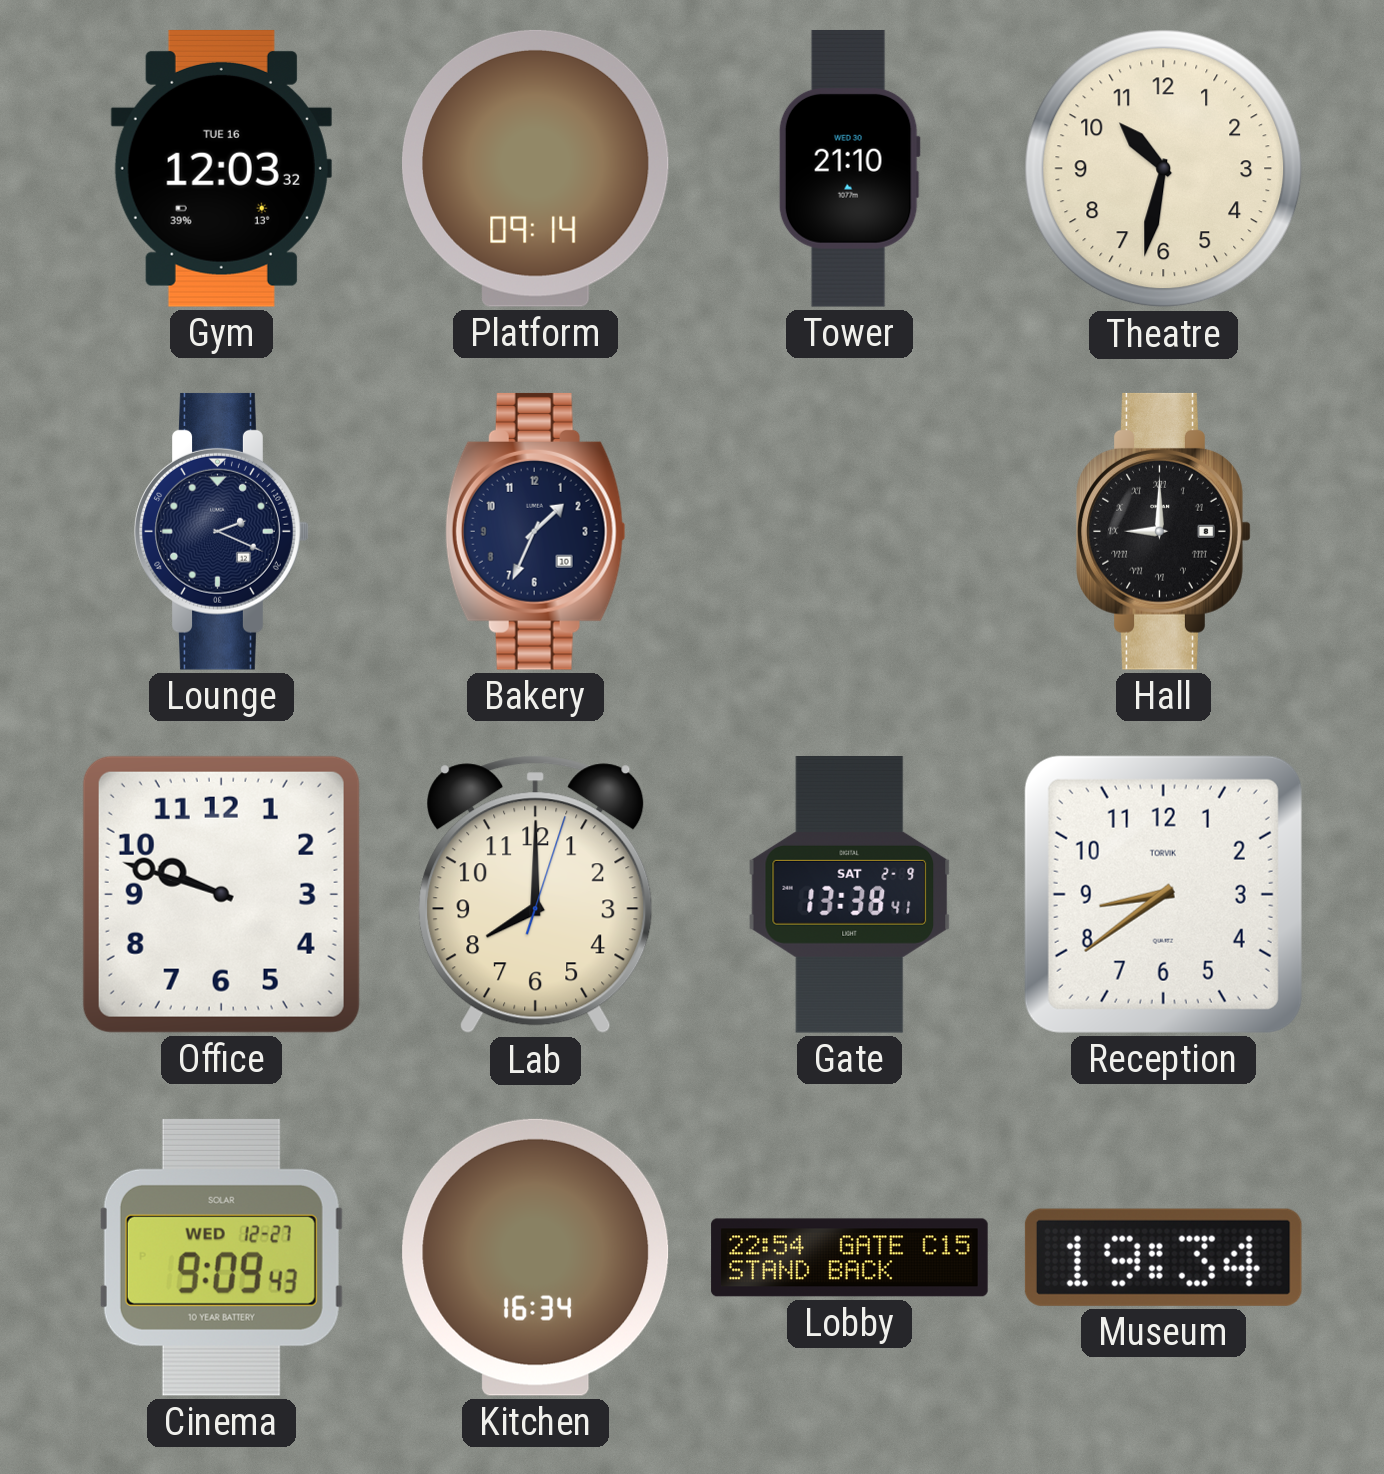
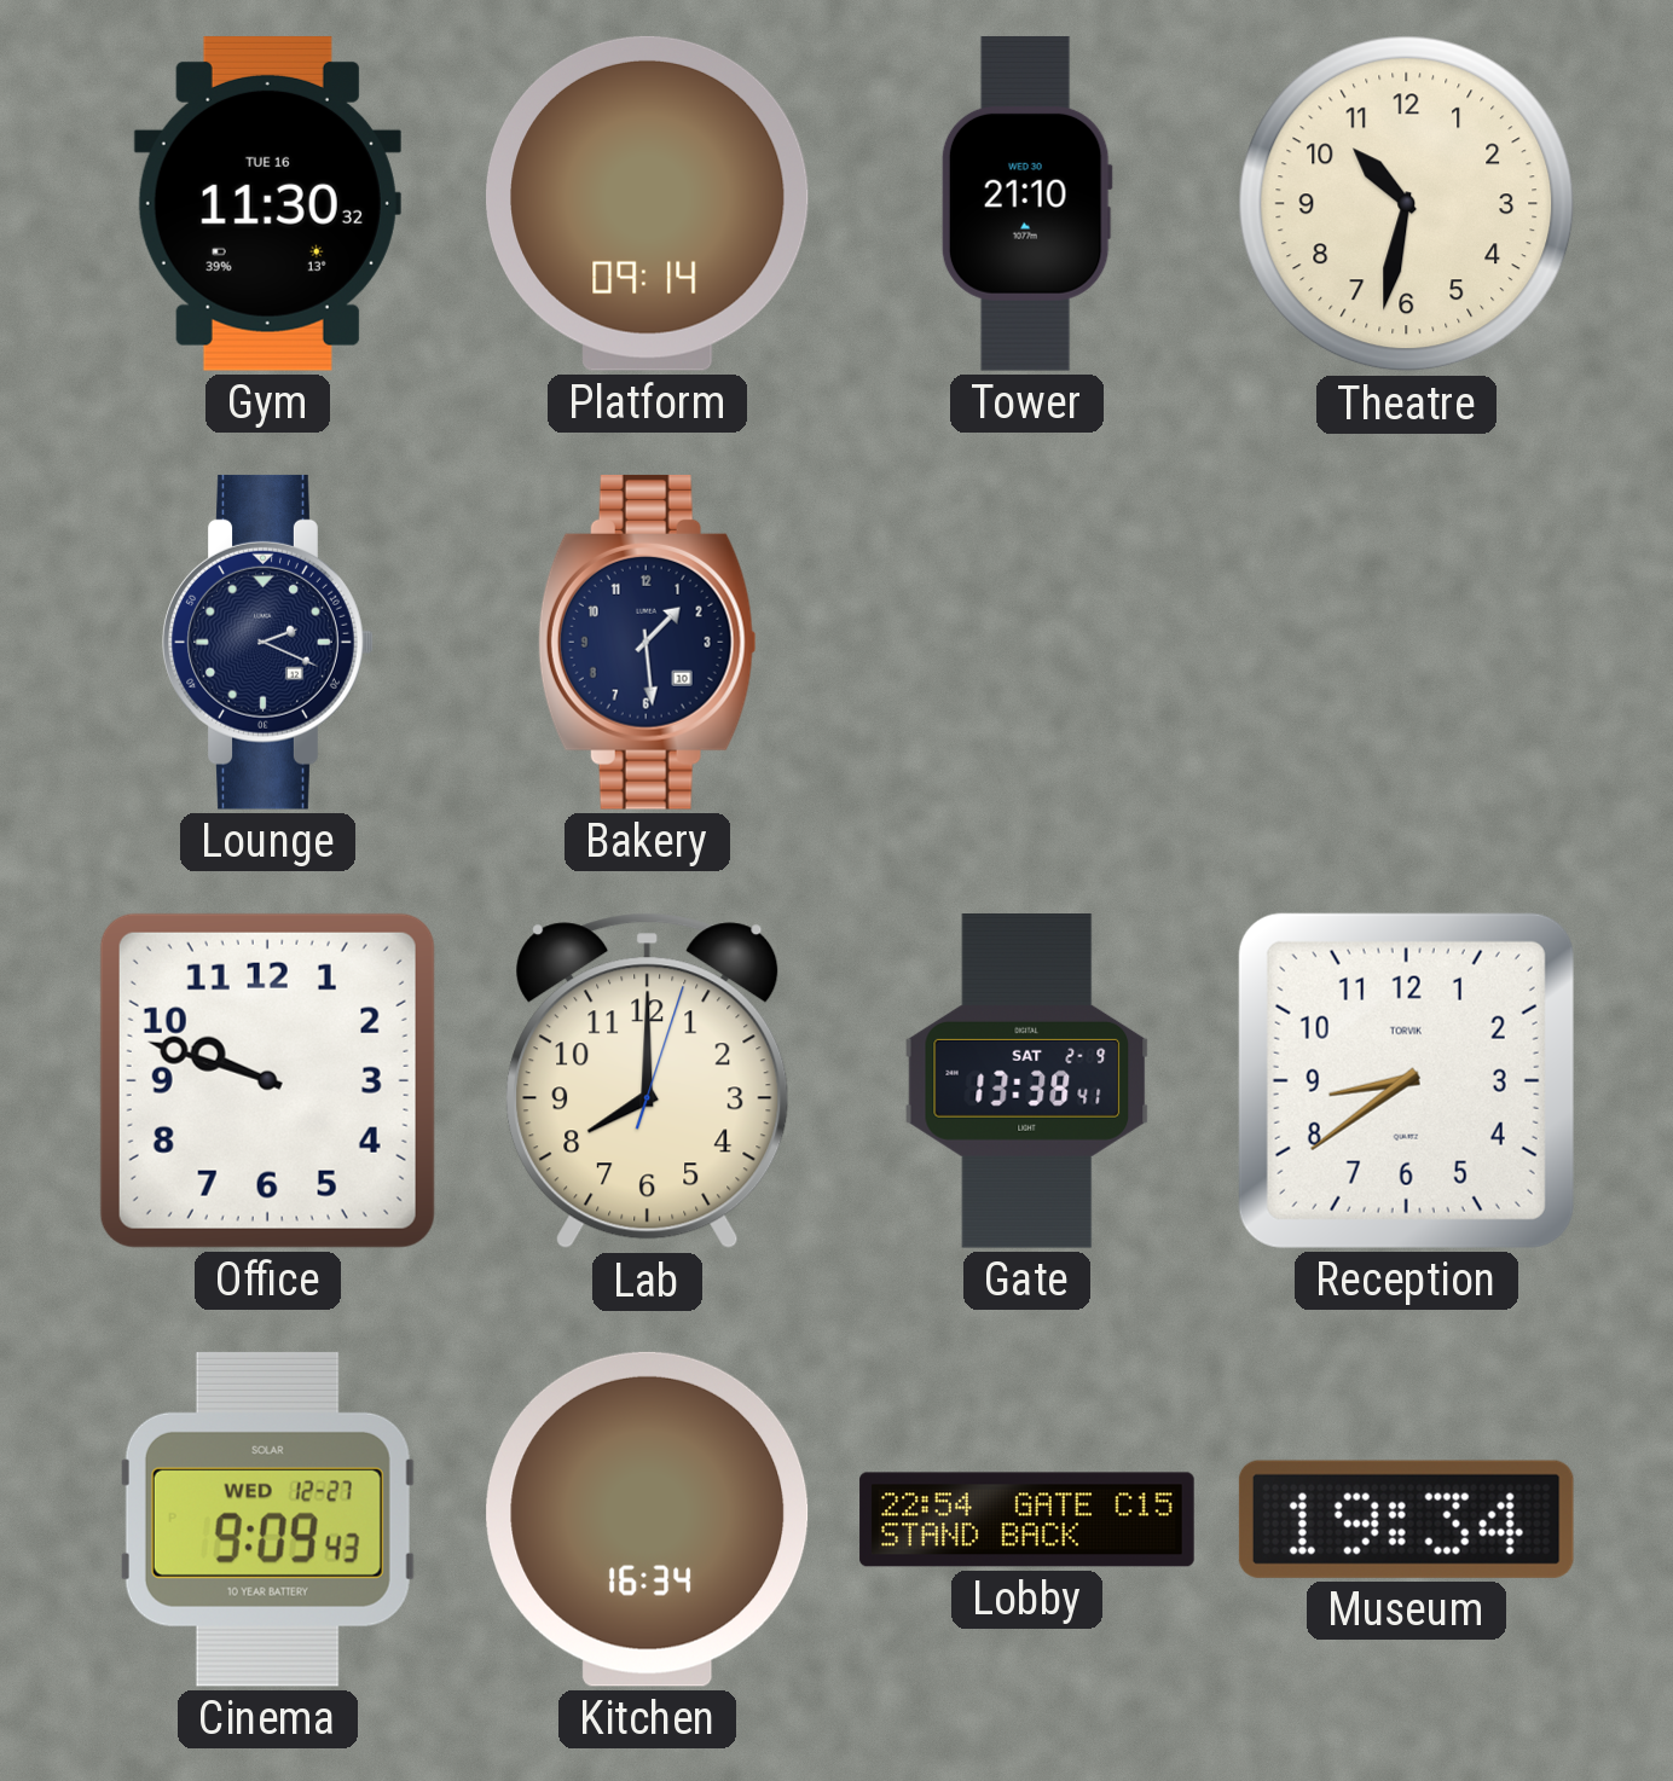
Gym: 12:03 -> 11:30 (267, 203)
Bakery: 1:34 -> 1:29 (647, 642)
Hall: 9:00 -> none (1164, 531)
